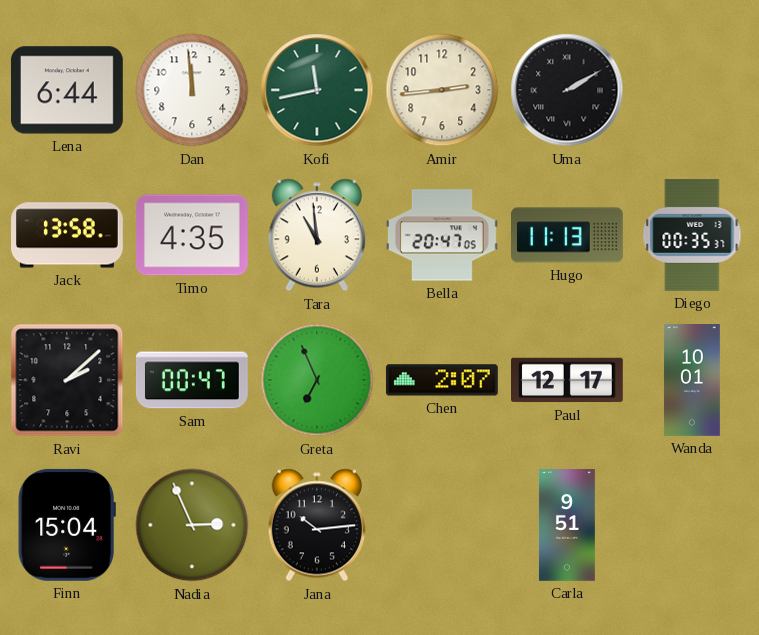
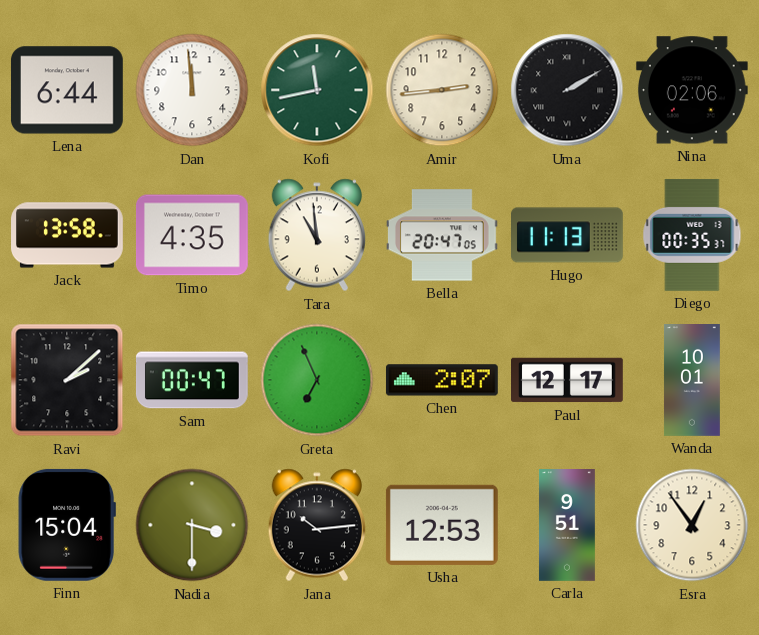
Nina: none -> 02:06 (692, 90)
Nadia: 2:56 -> 3:30 (192, 525)
Usha: none -> 12:53 (442, 525)
Esra: none -> 12:54 (692, 525)
